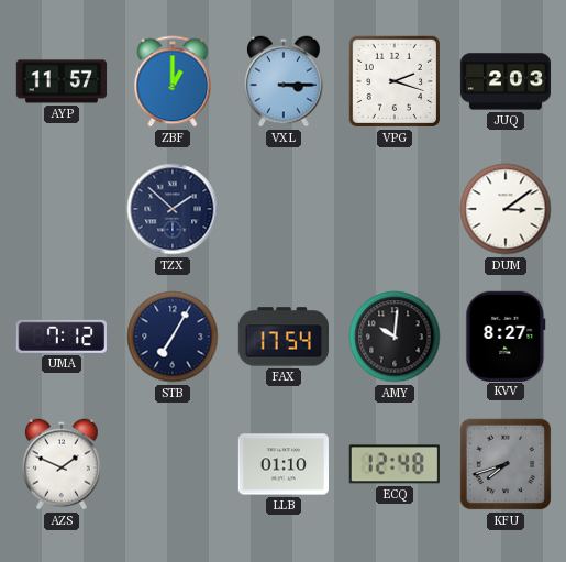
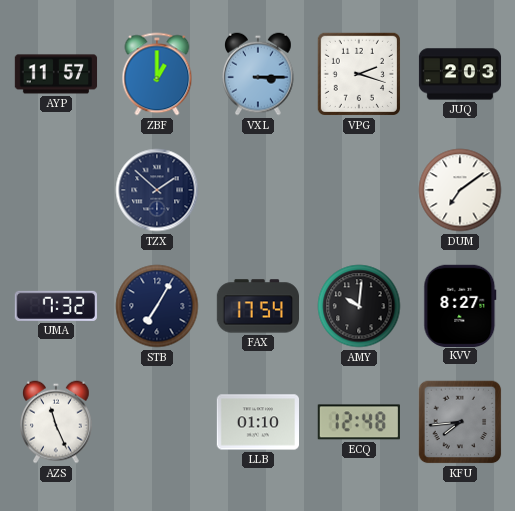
DUM: 3:09 -> 7:09 (460, 190)
UMA: 7:12 -> 7:32 (55, 306)
AZS: 1:49 -> 11:26 (57, 422)
KFU: 7:42 -> 7:44 (460, 422)
